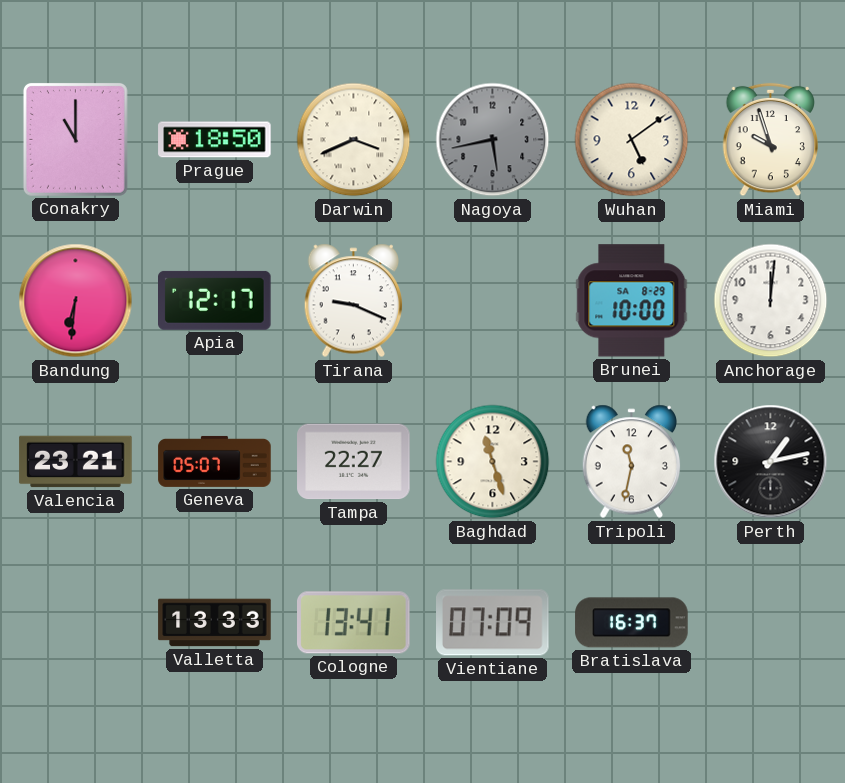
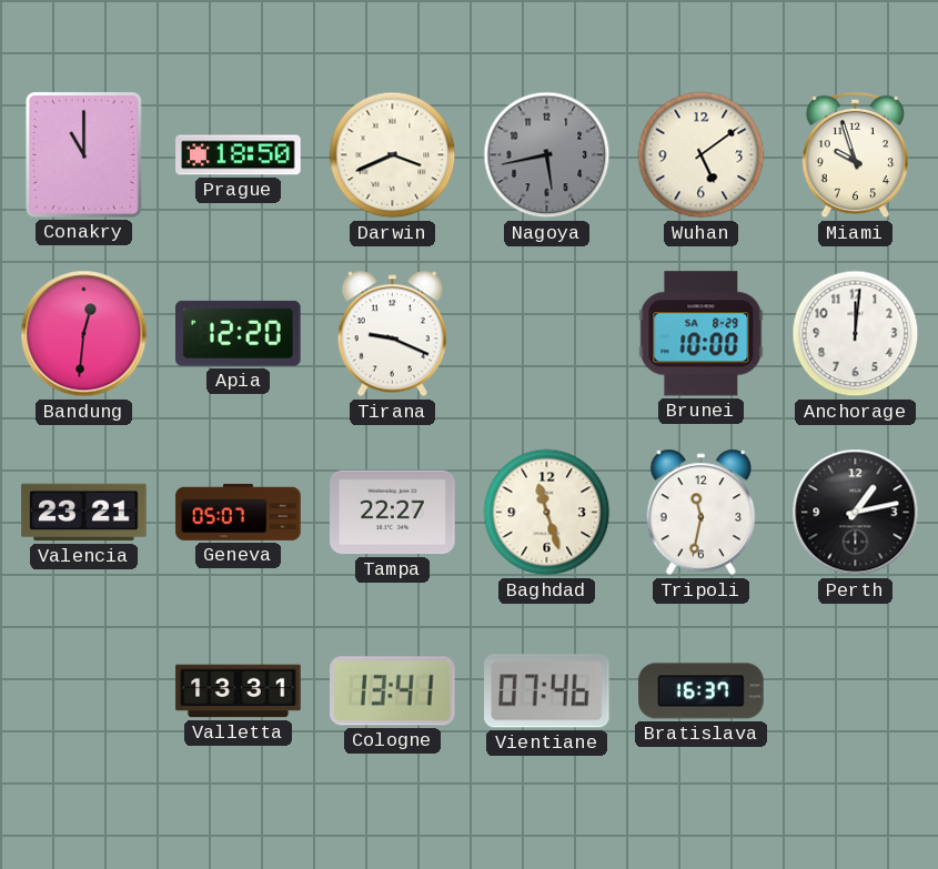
Bandung: 6:31 -> 12:31 (84, 334)
Apia: 12:17 -> 12:20 (239, 333)
Valletta: 13:33 -> 13:31 (239, 691)
Vientiane: 07:09 -> 07:46 (547, 691)
